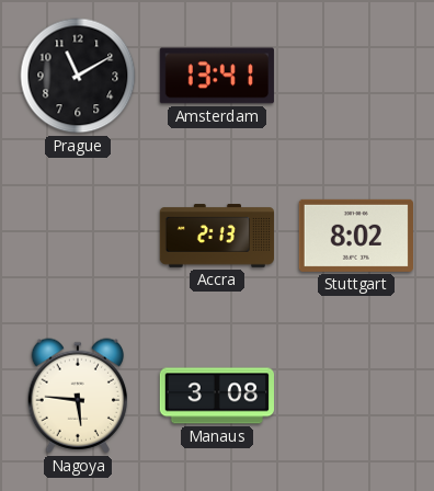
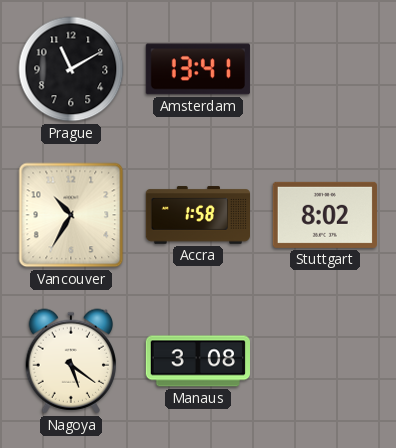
Vancouver: none -> 10:35 (71, 215)
Accra: 2:13 -> 1:58 (197, 215)
Nagoya: 5:46 -> 5:21 (70, 361)
